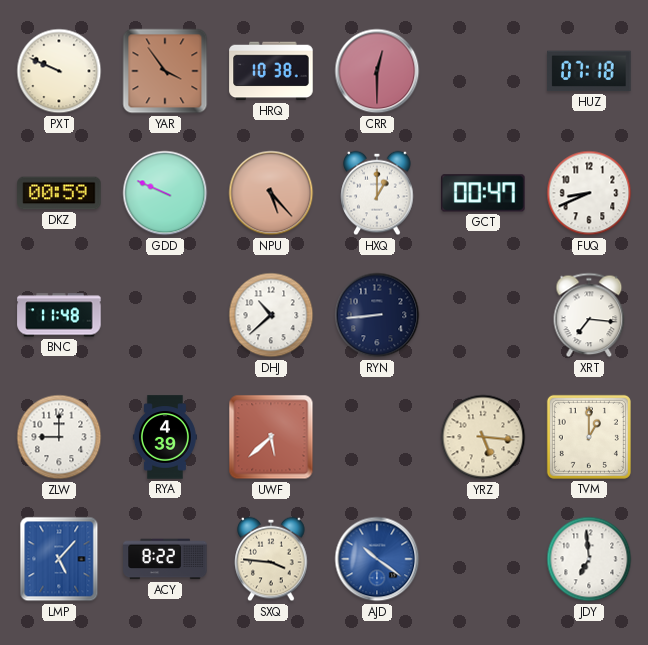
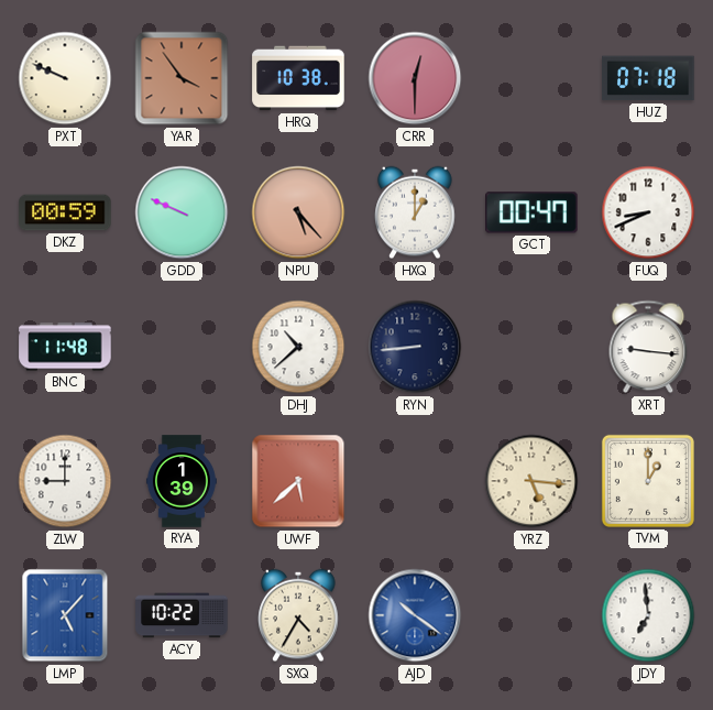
XRT: 7:16 -> 9:16 (648, 347)
RYA: 4:39 -> 1:39 (182, 481)
ACY: 8:22 -> 10:22 (182, 615)
SXQ: 3:46 -> 4:35 (298, 615)
